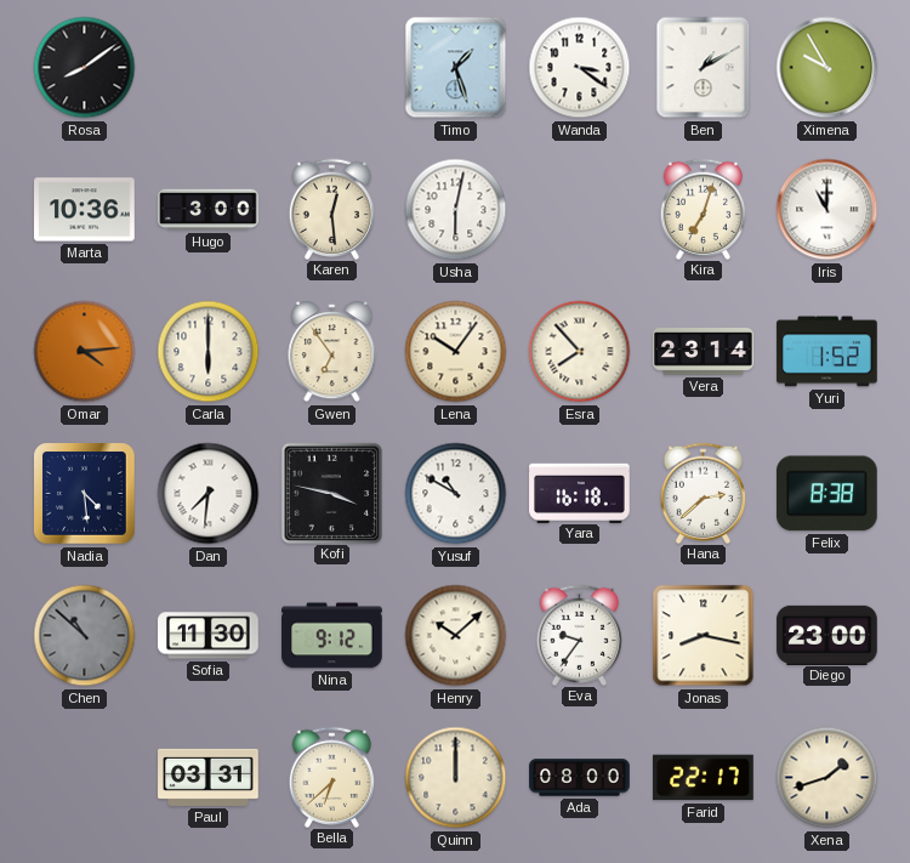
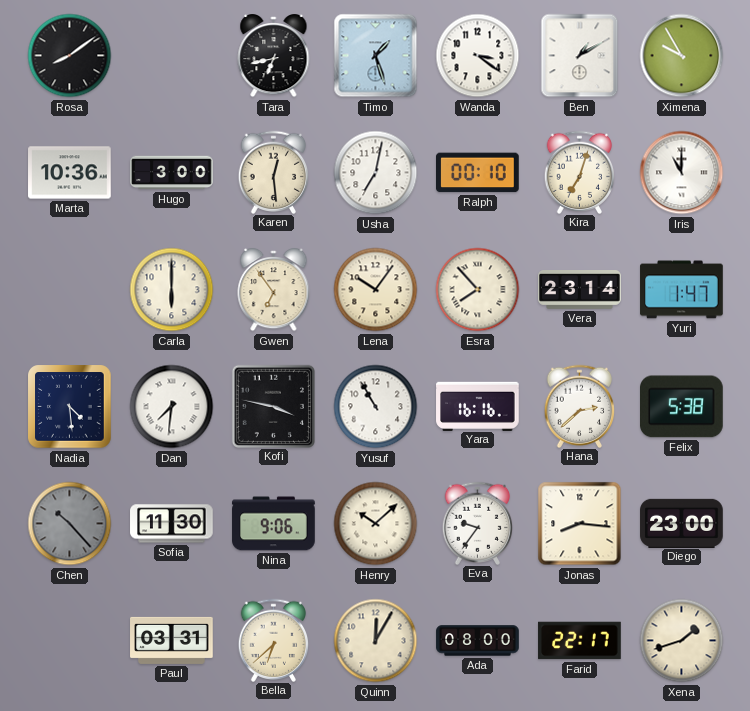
Tara: none -> 6:43 (274, 57)
Usha: 6:02 -> 7:02 (376, 173)
Ralph: none -> 00:10 (478, 173)
Omar: 4:14 -> none (85, 352)
Yuri: 1:52 -> 1:47 (682, 290)
Yusuf: 10:50 -> 10:55 (376, 407)
Yara: 16:18 -> 16:16 (478, 406)
Felix: 8:38 -> 5:38 (682, 407)
Chen: 10:52 -> 10:23 (70, 524)
Nina: 9:12 -> 9:06 (274, 524)
Jonas: 8:17 -> 8:16 (580, 524)
Quinn: 12:00 -> 12:05 (376, 641)
